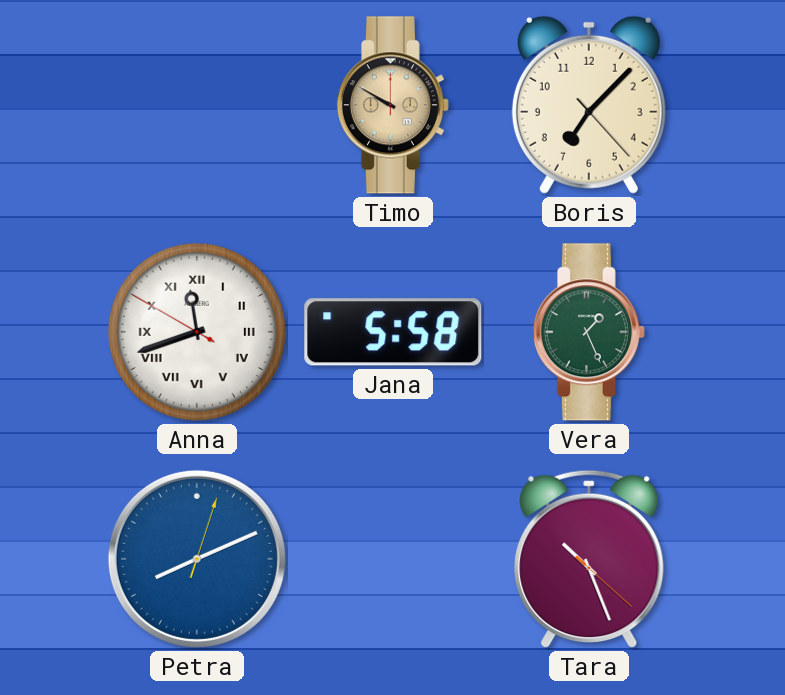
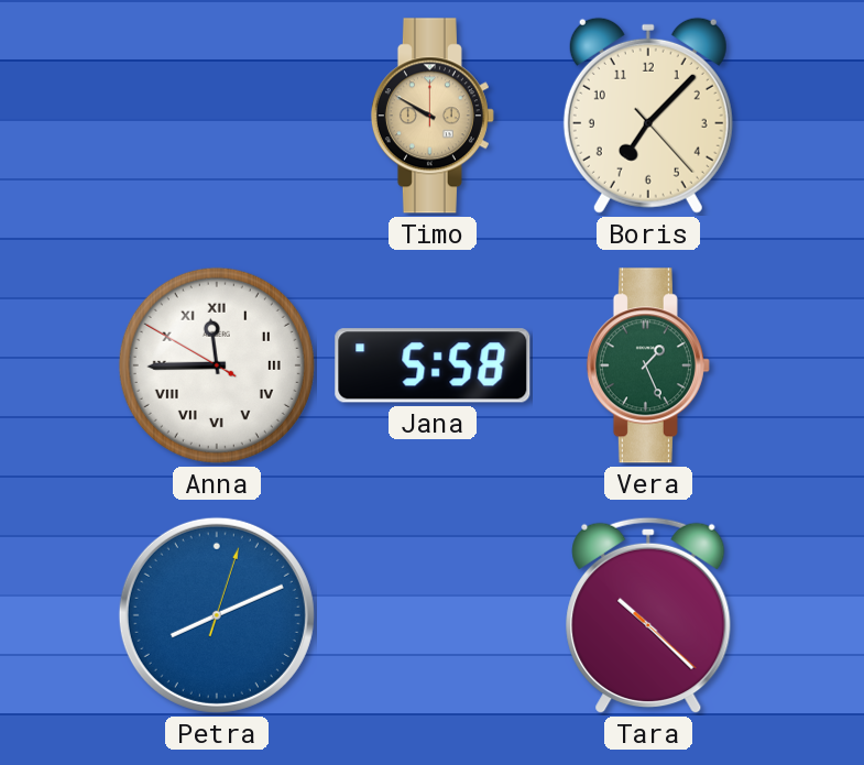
Anna: 11:41 -> 11:44 (217, 365)
Tara: 10:26 -> 10:22 (648, 615)
